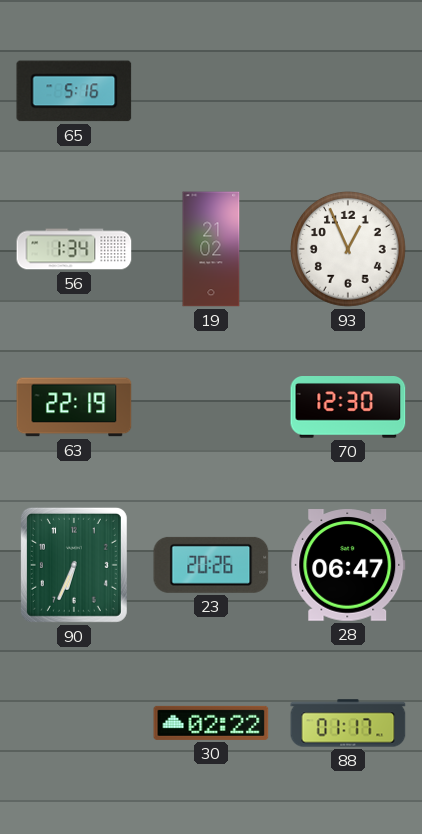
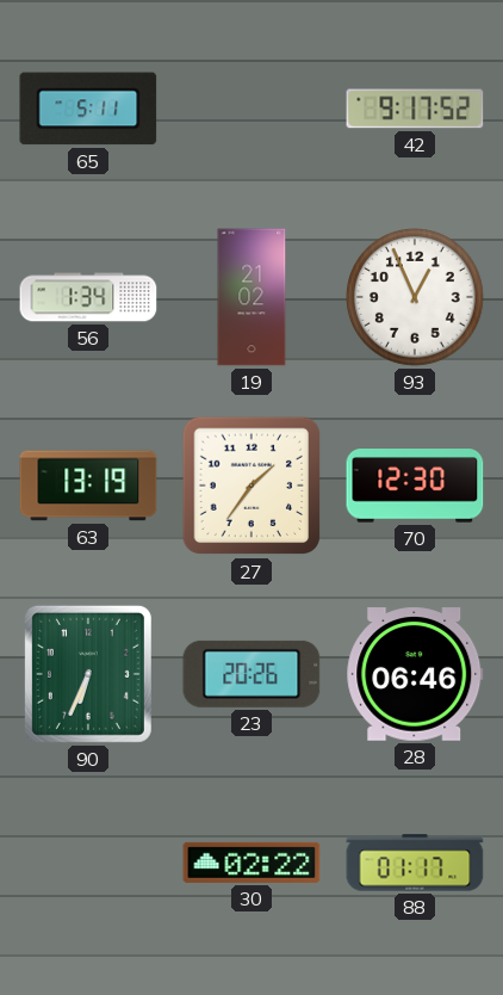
65: 5:16 -> 5:11 (88, 109)
42: none -> 9:17 (415, 109)
63: 22:19 -> 13:19 (88, 486)
27: none -> 1:36 (251, 486)
28: 06:47 -> 06:46 (415, 674)
